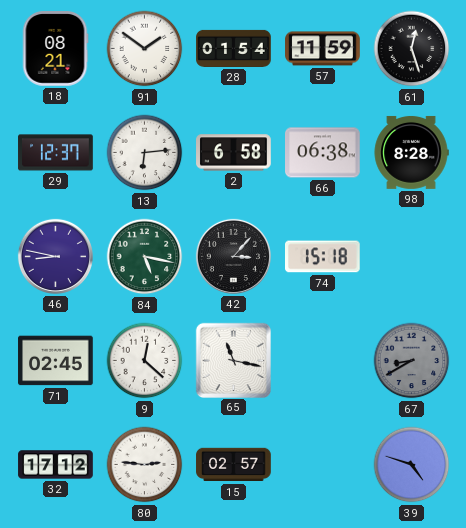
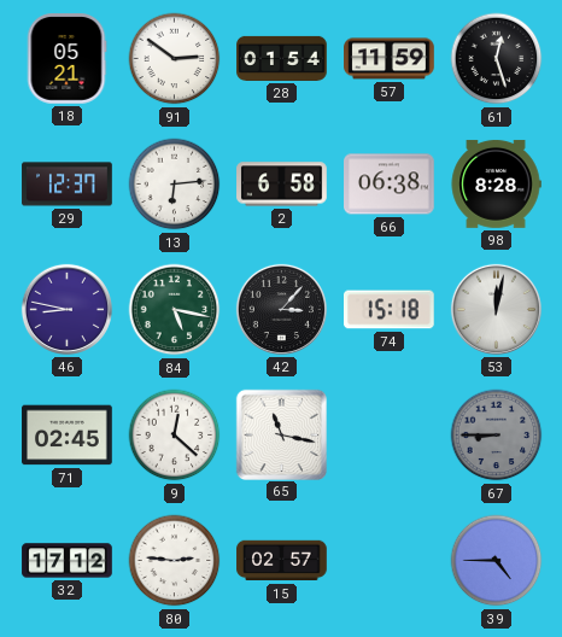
18: 08:21 -> 05:21 (66, 59)
91: 1:51 -> 2:51 (175, 59)
53: none -> 12:02 (496, 309)
67: 8:40 -> 8:45 (497, 436)
39: 4:48 -> 4:45 (497, 561)
